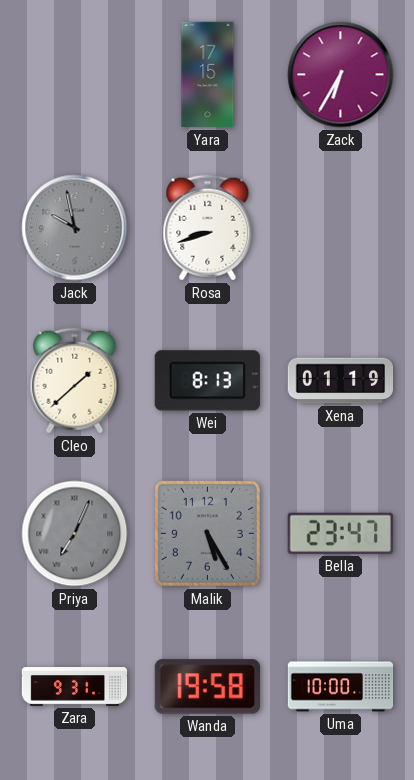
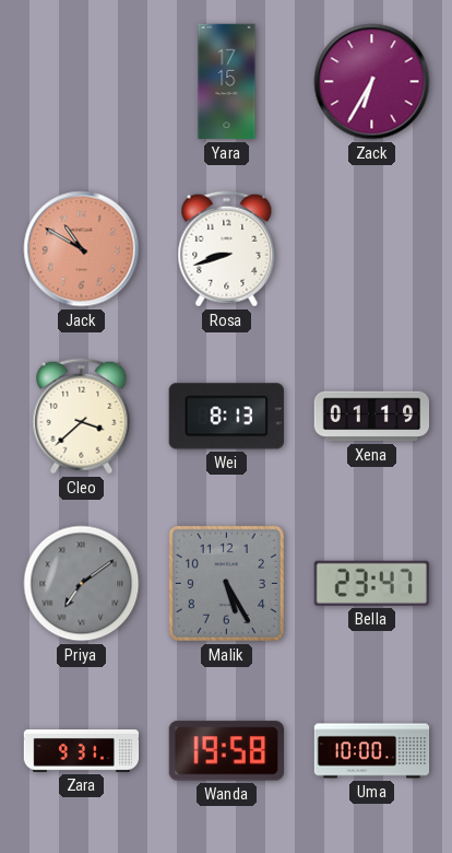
Jack: 9:58 -> 10:50 (82, 249)
Jack dial: grey -> salmon (82, 249)
Cleo: 1:38 -> 3:38 (82, 417)
Priya: 7:04 -> 7:09 (82, 584)
